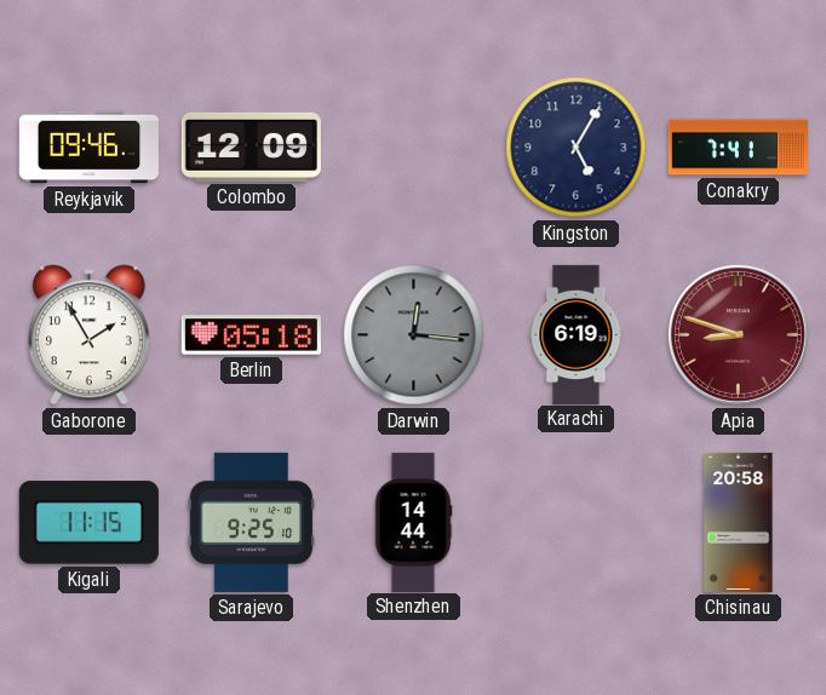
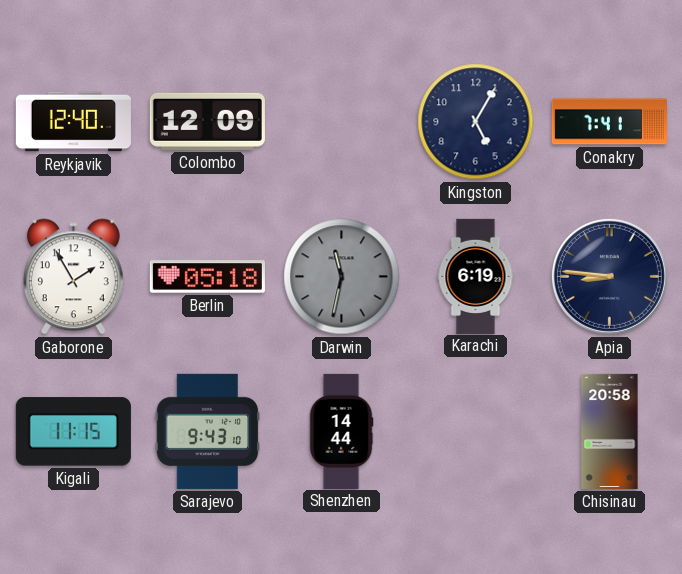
Reykjavik: 09:46 -> 12:40 (73, 122)
Darwin: 12:16 -> 11:32 (342, 277)
Apia: 8:48 -> 8:46 (609, 276)
Apia dial: burgundy -> navy (609, 276)
Sarajevo: 9:25 -> 9:43 (208, 431)
